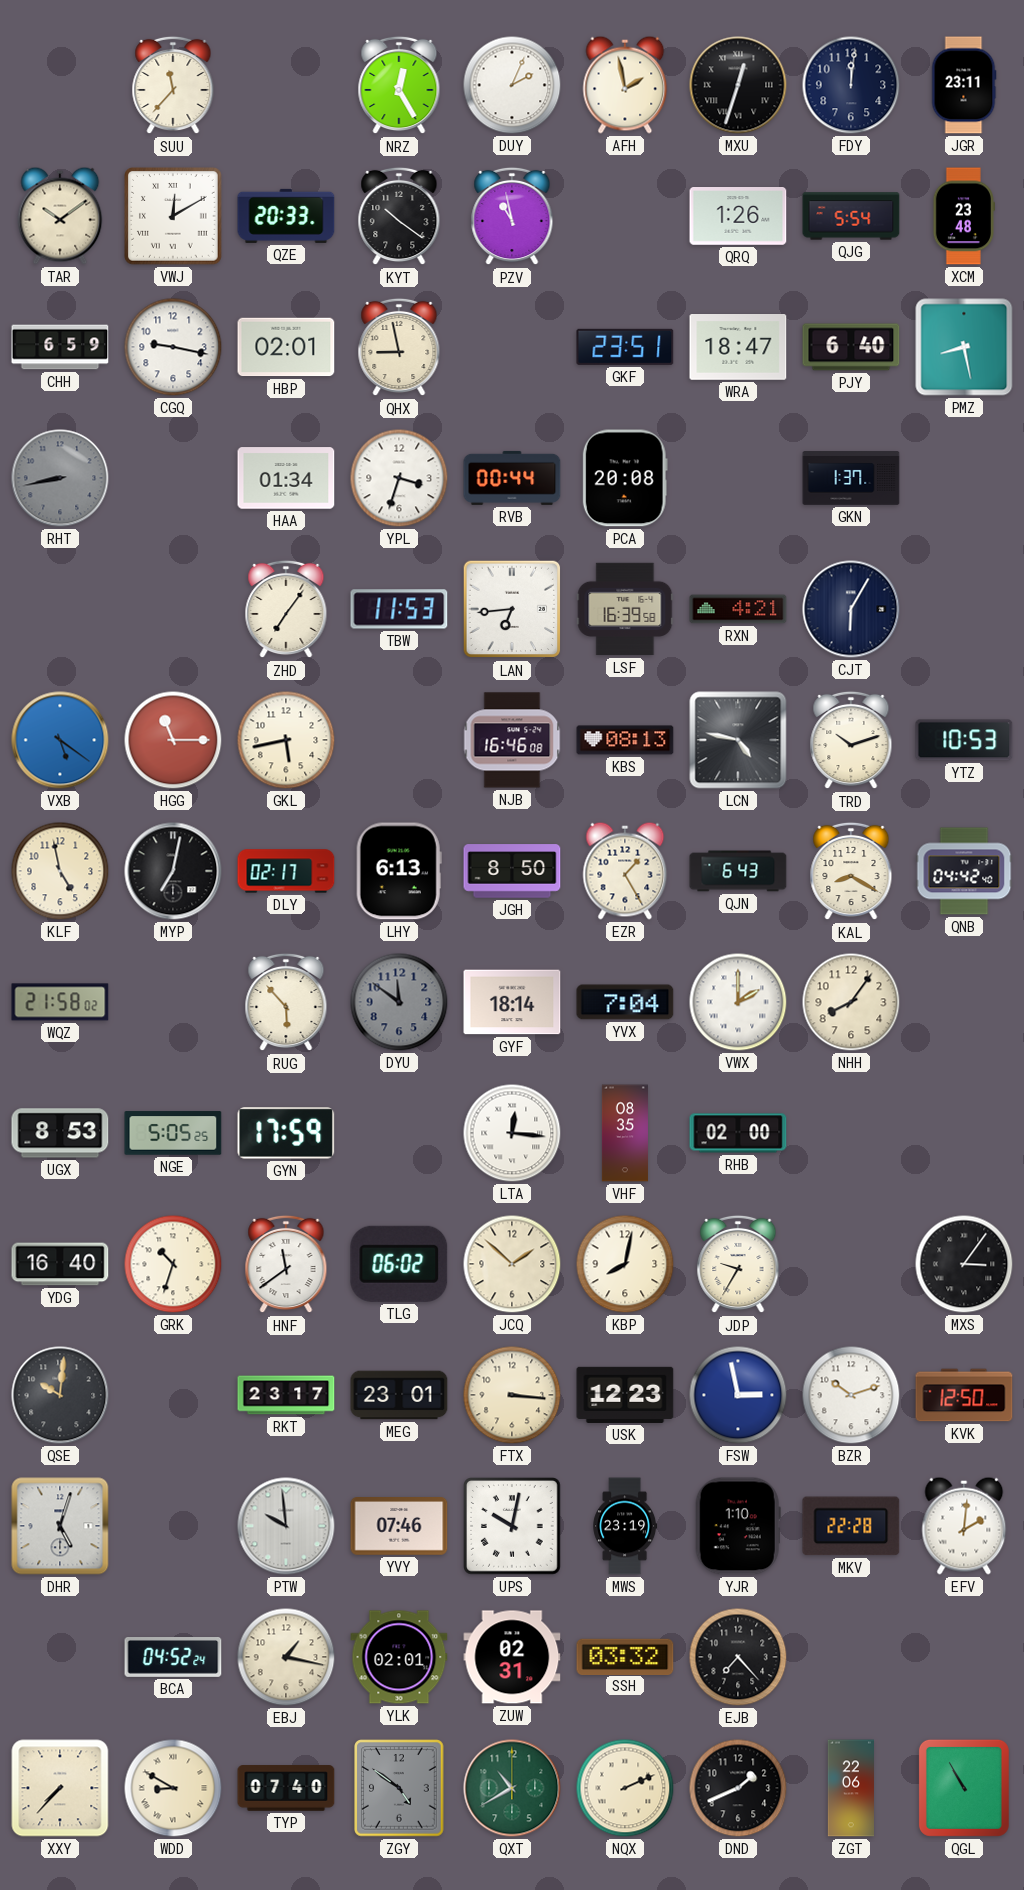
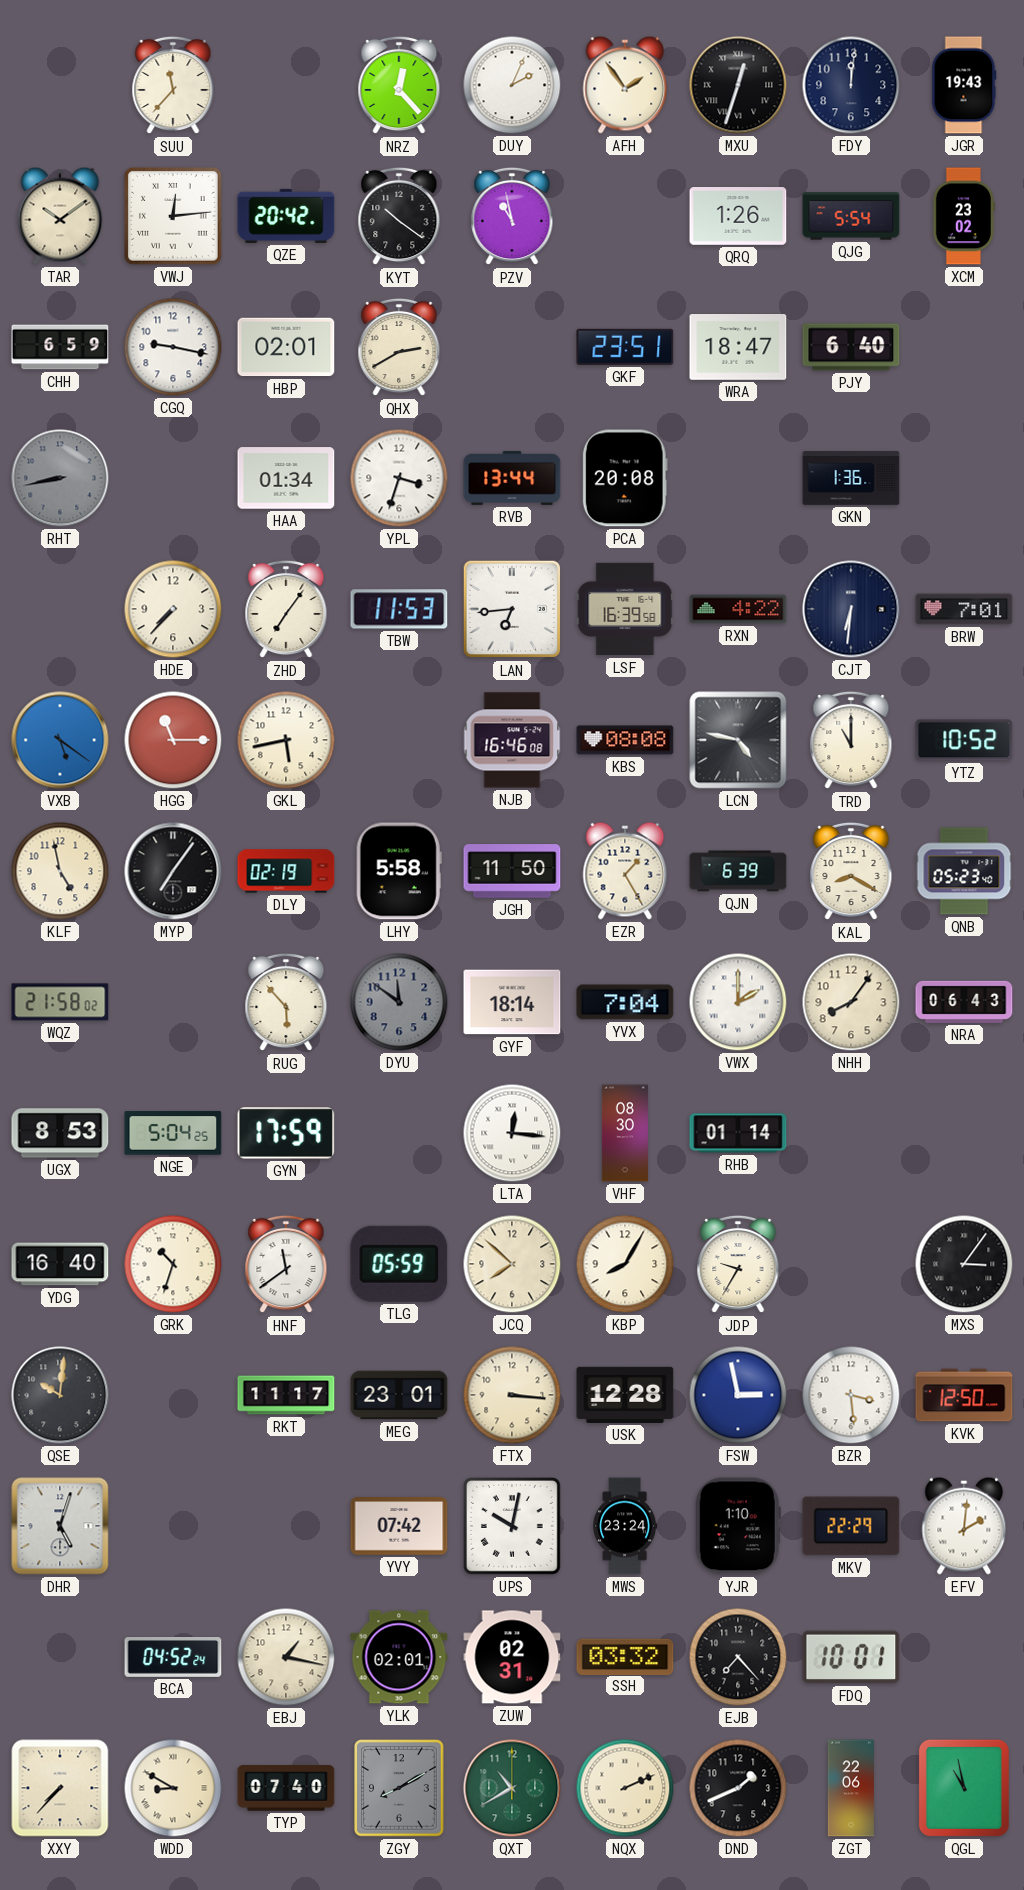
NRZ: 12:25 -> 12:23 (399, 85)
AFH: 1:58 -> 1:54 (625, 85)
JGR: 23:11 -> 19:43 (964, 85)
VWJ: 12:10 -> 12:14 (174, 217)
QZE: 20:33 -> 20:42 (286, 216)
XCM: 23:48 -> 23:02 (963, 216)
QHX: 8:58 -> 2:40 (399, 347)
PMZ: 8:28 -> none (964, 347)
RVB: 00:44 -> 13:44 (512, 478)
GKN: 1:37 -> 1:36 (851, 478)
HDE: none -> 7:37 (173, 609)
RXN: 4:21 -> 4:22 (738, 609)
CJT: 6:05 -> 6:31 (851, 609)
BRW: none -> 7:01 (964, 609)
KBS: 08:13 -> 08:08 (625, 740)
TRD: 10:12 -> 11:00 (851, 740)
YTZ: 10:53 -> 10:52 (964, 740)
MYP: 7:02 -> 7:06 (173, 871)
DLY: 02:17 -> 02:19 (286, 871)
LHY: 6:13 -> 5:58 (399, 871)
JGH: 8:50 -> 11:50 (512, 871)
QJN: 6:43 -> 6:39 (738, 871)
QNB: 04:42 -> 05:23 (964, 871)
NRA: none -> 06:43 (964, 1002)
NGE: 5:05 -> 5:04 (173, 1133)
VHF: 08:35 -> 08:30 (625, 1133)
RHB: 02:00 -> 01:14 (738, 1133)
TLG: 06:02 -> 05:59 (399, 1264)
JCQ: 1:52 -> 7:52 (512, 1264)
KBP: 8:02 -> 8:05 (625, 1264)
RKT: 23:17 -> 11:17 (286, 1395)
USK: 12:23 -> 12:28 (625, 1395)
BZR: 10:12 -> 3:29 (851, 1395)
PTW: 9:59 -> none (286, 1526)
YVY: 07:46 -> 07:42 (399, 1527)
MWS: 23:19 -> 23:24 (625, 1526)
MKV: 22:28 -> 22:29 (851, 1526)
FDQ: none -> 10:01 (851, 1657)
ZGY: 4:51 -> 8:10 (399, 1788)
QGL: 10:55 -> 10:58 (964, 1788)
